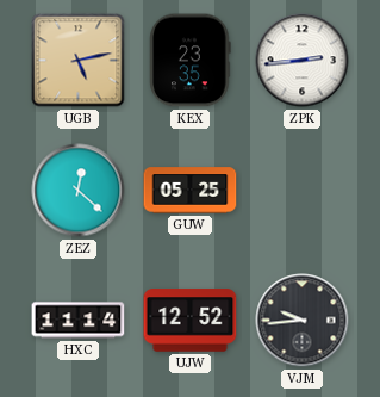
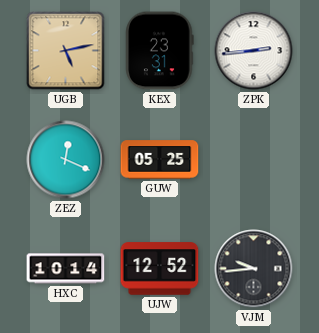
KEX: 23:35 -> 23:31 (160, 51)
ZEZ: 12:22 -> 12:19 (66, 160)
HXC: 11:14 -> 10:14 (66, 269)
